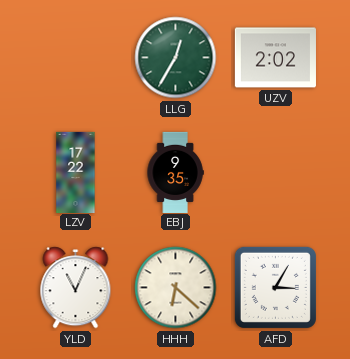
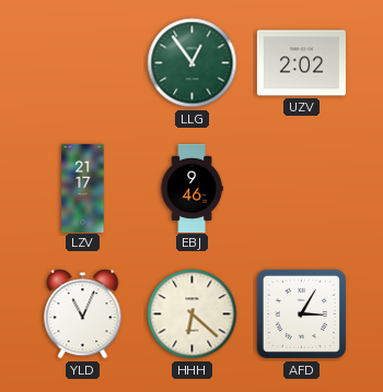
LLG: 12:35 -> 12:54 (193, 63)
LZV: 17:22 -> 21:17 (83, 188)
EBJ: 9:35 -> 9:46 (191, 188)
